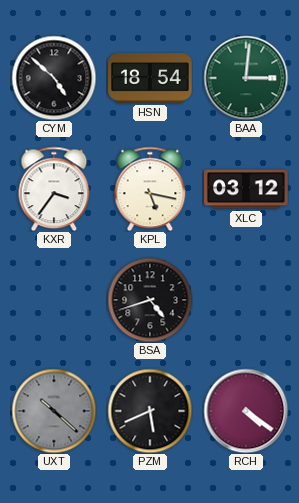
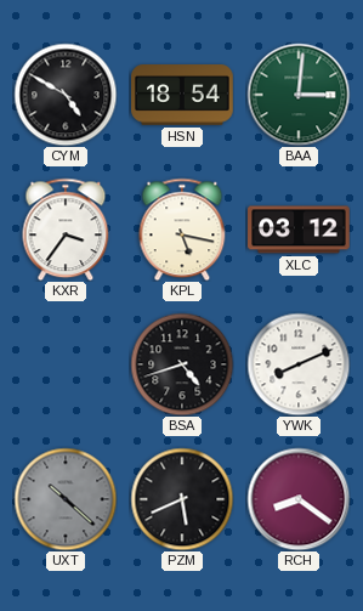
CYM: 4:52 -> 4:50 (66, 95)
YWK: none -> 8:11 (299, 364)
RCH: 4:21 -> 8:21 (299, 499)
